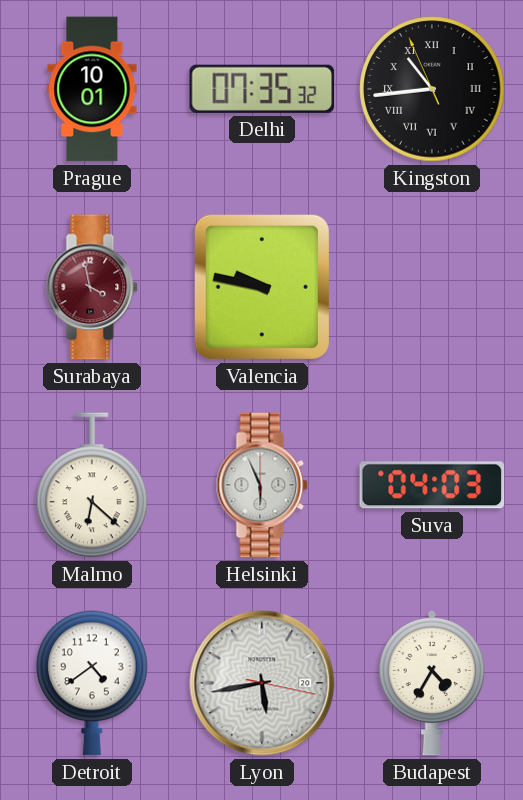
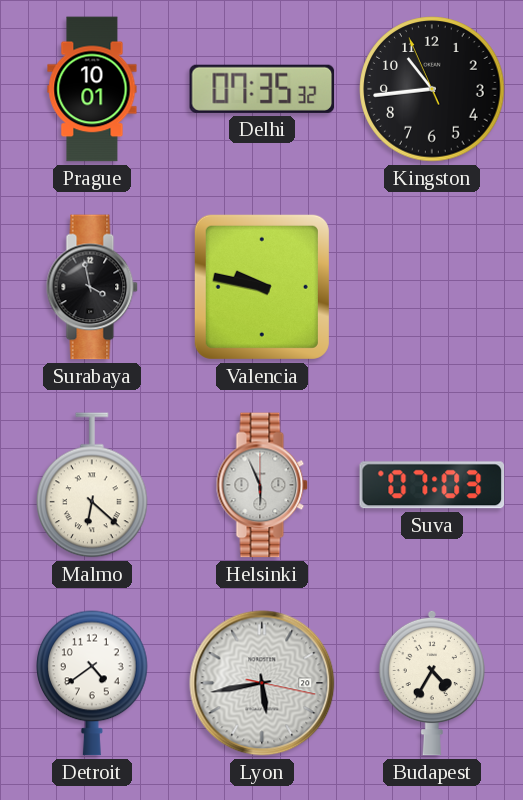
Kingston numerals: Roman -> Arabic (432, 89)
Surabaya dial: burgundy -> black (92, 287)
Suva: 04:03 -> 07:03 (432, 485)
